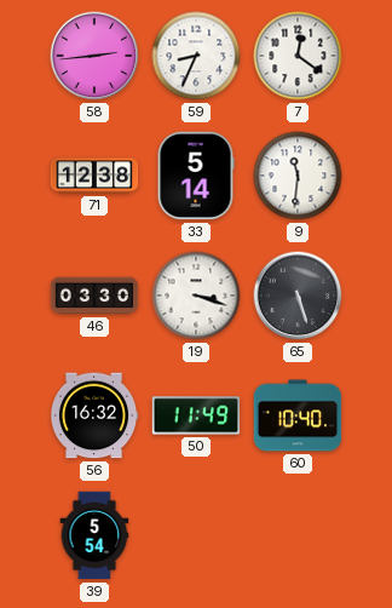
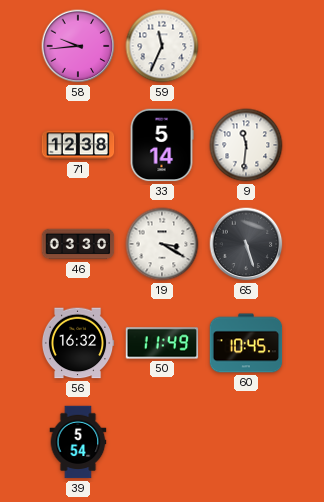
58: 2:44 -> 9:44 (78, 46)
59: 8:34 -> 11:34 (162, 46)
7: 12:21 -> none (298, 56)
19: 3:18 -> 3:20 (162, 244)
60: 10:40 -> 10:45 (246, 343)
